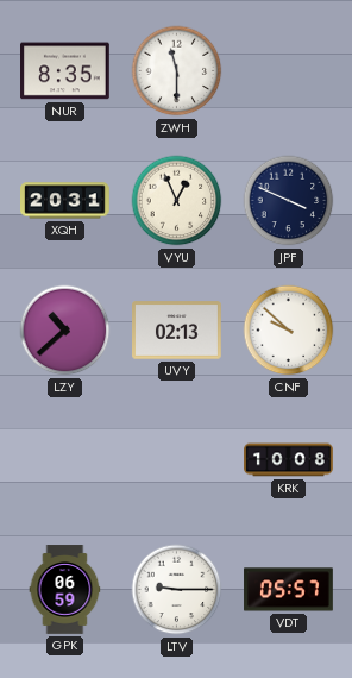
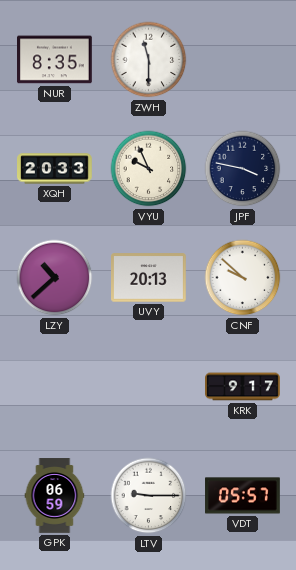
XQH: 20:31 -> 20:33 (55, 169)
VYU: 12:56 -> 9:56 (149, 169)
JPF: 3:49 -> 3:47 (243, 169)
UVY: 02:13 -> 20:13 (149, 278)
KRK: 10:08 -> 9:17 (243, 387)
